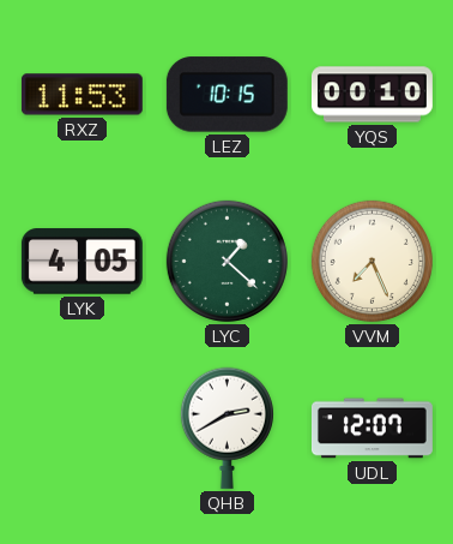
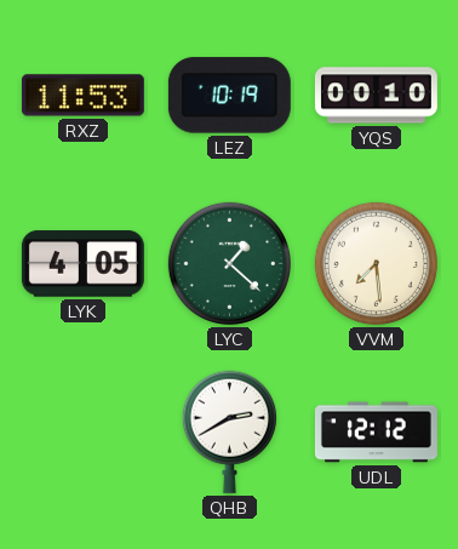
LEZ: 10:15 -> 10:19 (229, 96)
VVM: 7:26 -> 7:29 (376, 263)
UDL: 12:07 -> 12:12 (376, 433)
